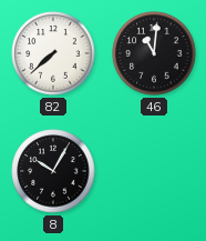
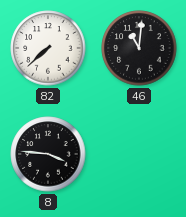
8: 10:05 -> 3:46 (48, 154)
